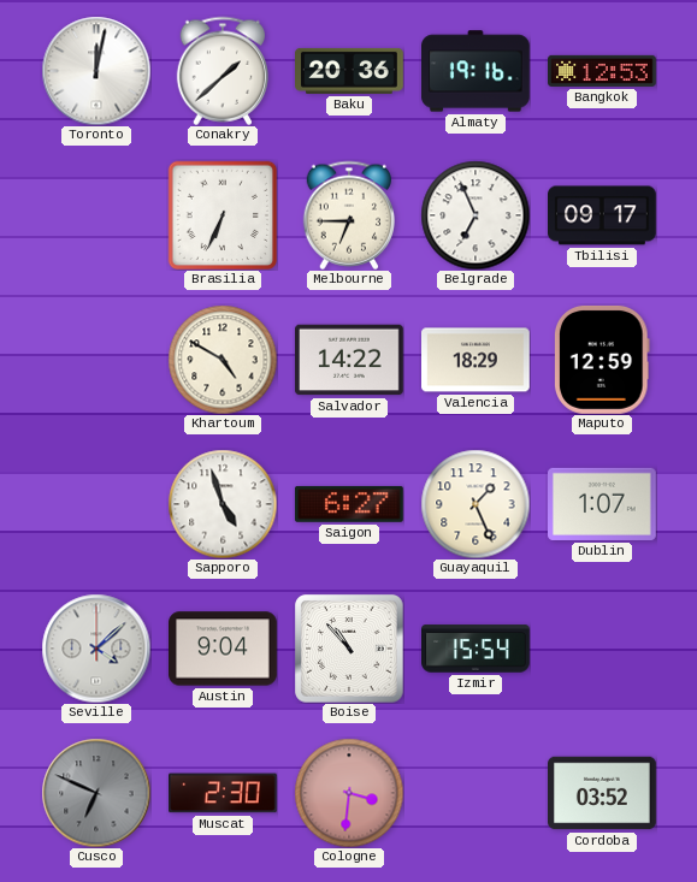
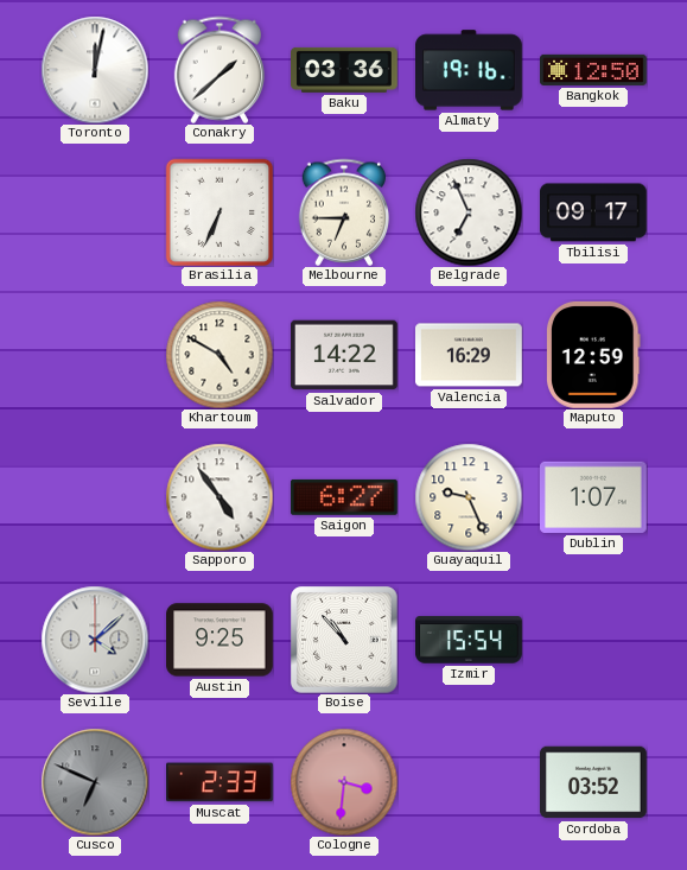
Baku: 20:36 -> 03:36 (345, 70)
Bangkok: 12:53 -> 12:50 (594, 70)
Valencia: 18:29 -> 16:29 (470, 355)
Sapporo: 4:57 -> 4:54 (220, 497)
Guayaquil: 1:26 -> 9:26 (469, 497)
Austin: 9:04 -> 9:25 (221, 640)
Muscat: 2:30 -> 2:33 (221, 782)
